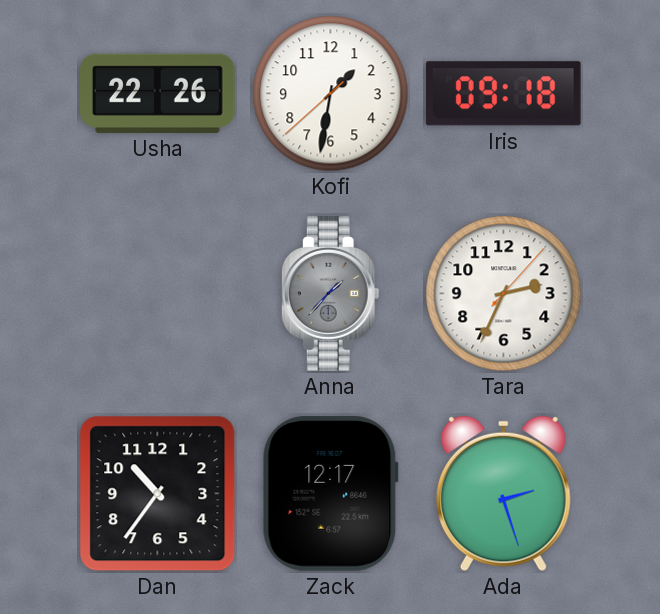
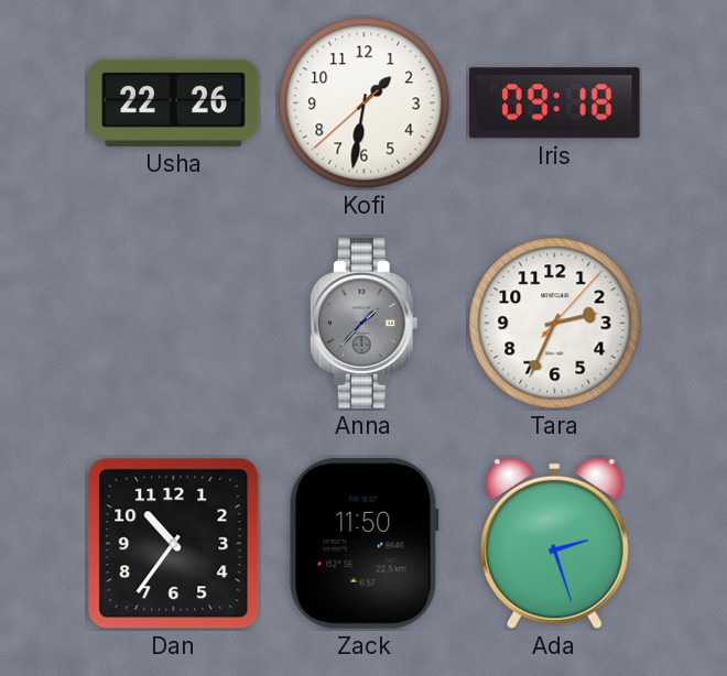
Zack: 12:17 -> 11:50 (363, 543)
